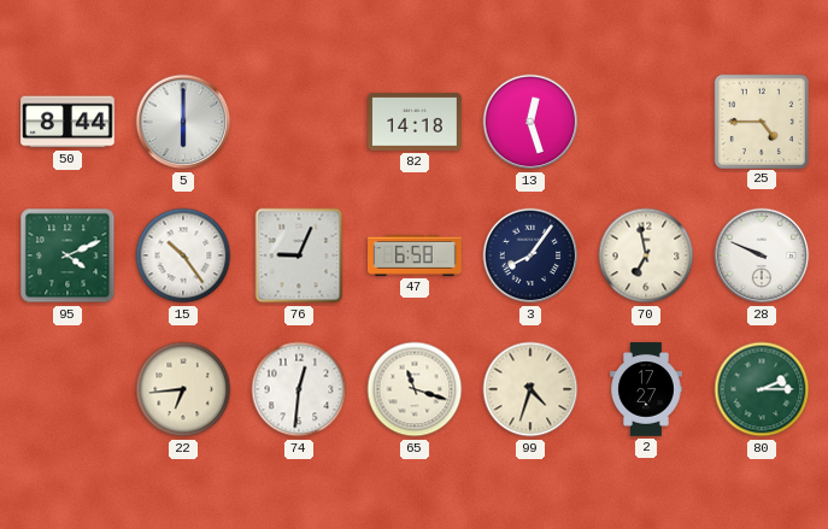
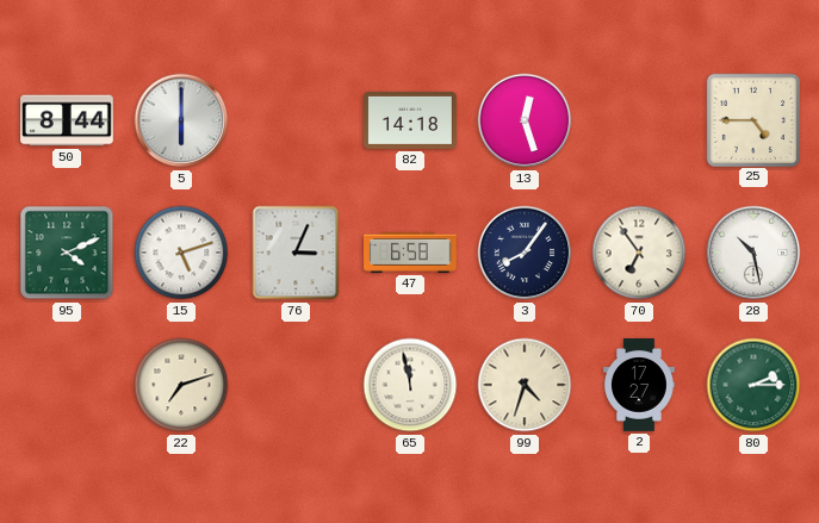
15: 10:24 -> 5:12 (181, 253)
76: 9:04 -> 3:04 (296, 253)
70: 6:58 -> 6:54 (639, 253)
28: 9:49 -> 10:28 (753, 253)
22: 6:44 -> 7:12 (181, 385)
74: 12:31 -> none (299, 389)
65: 11:18 -> 11:58 (410, 385)
